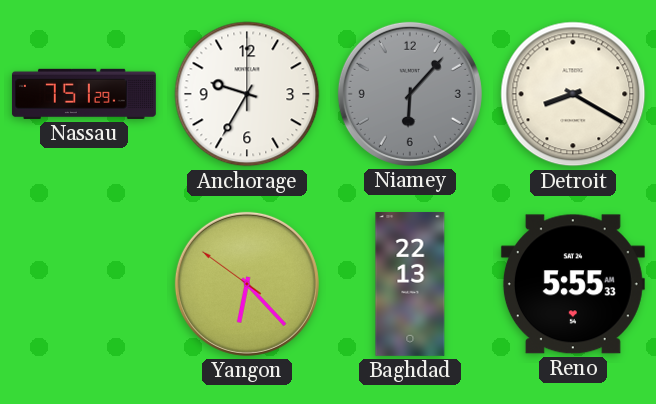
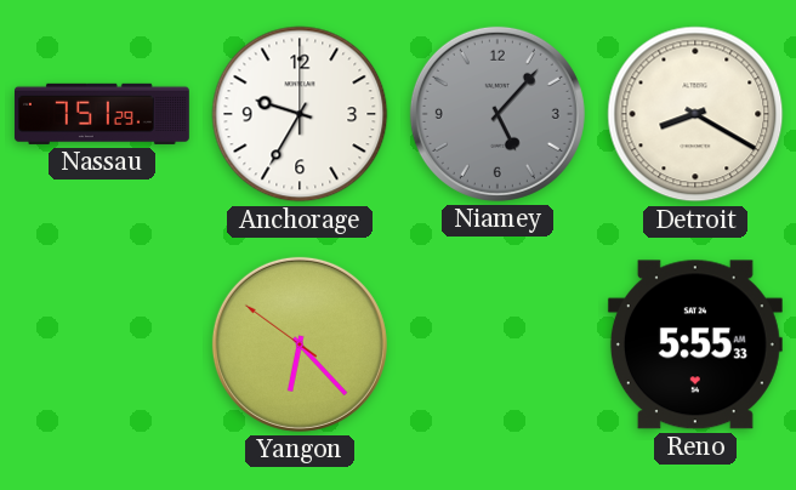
Niamey: 6:07 -> 5:07 (497, 114)
Baghdad: 22:13 -> none (410, 284)
